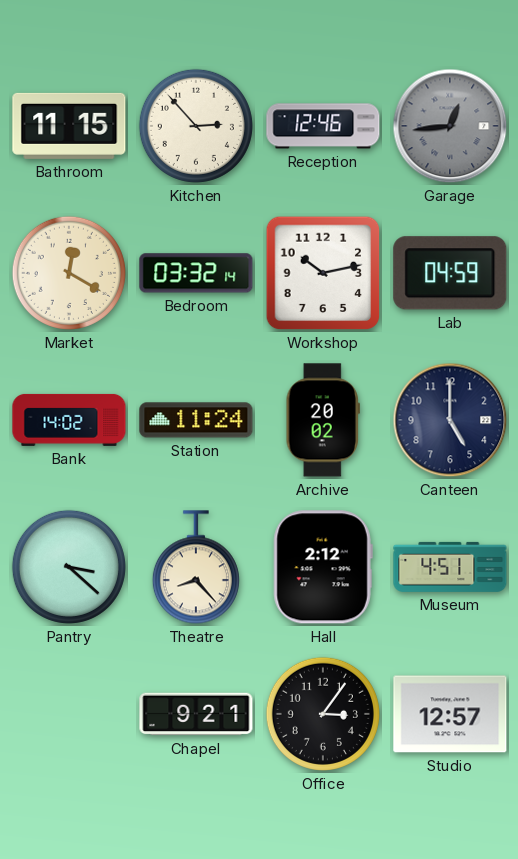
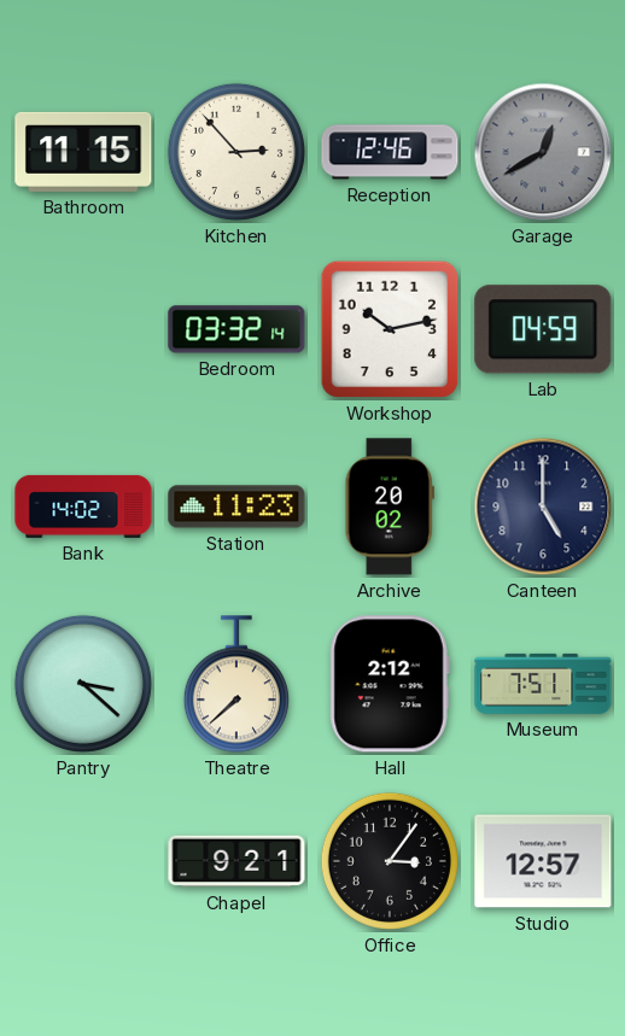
Garage: 12:44 -> 12:40 (543, 152)
Market: 12:20 -> none (69, 273)
Station: 11:24 -> 11:23 (236, 507)
Theatre: 8:23 -> 7:38 (236, 684)
Museum: 4:51 -> 7:51 (543, 684)
